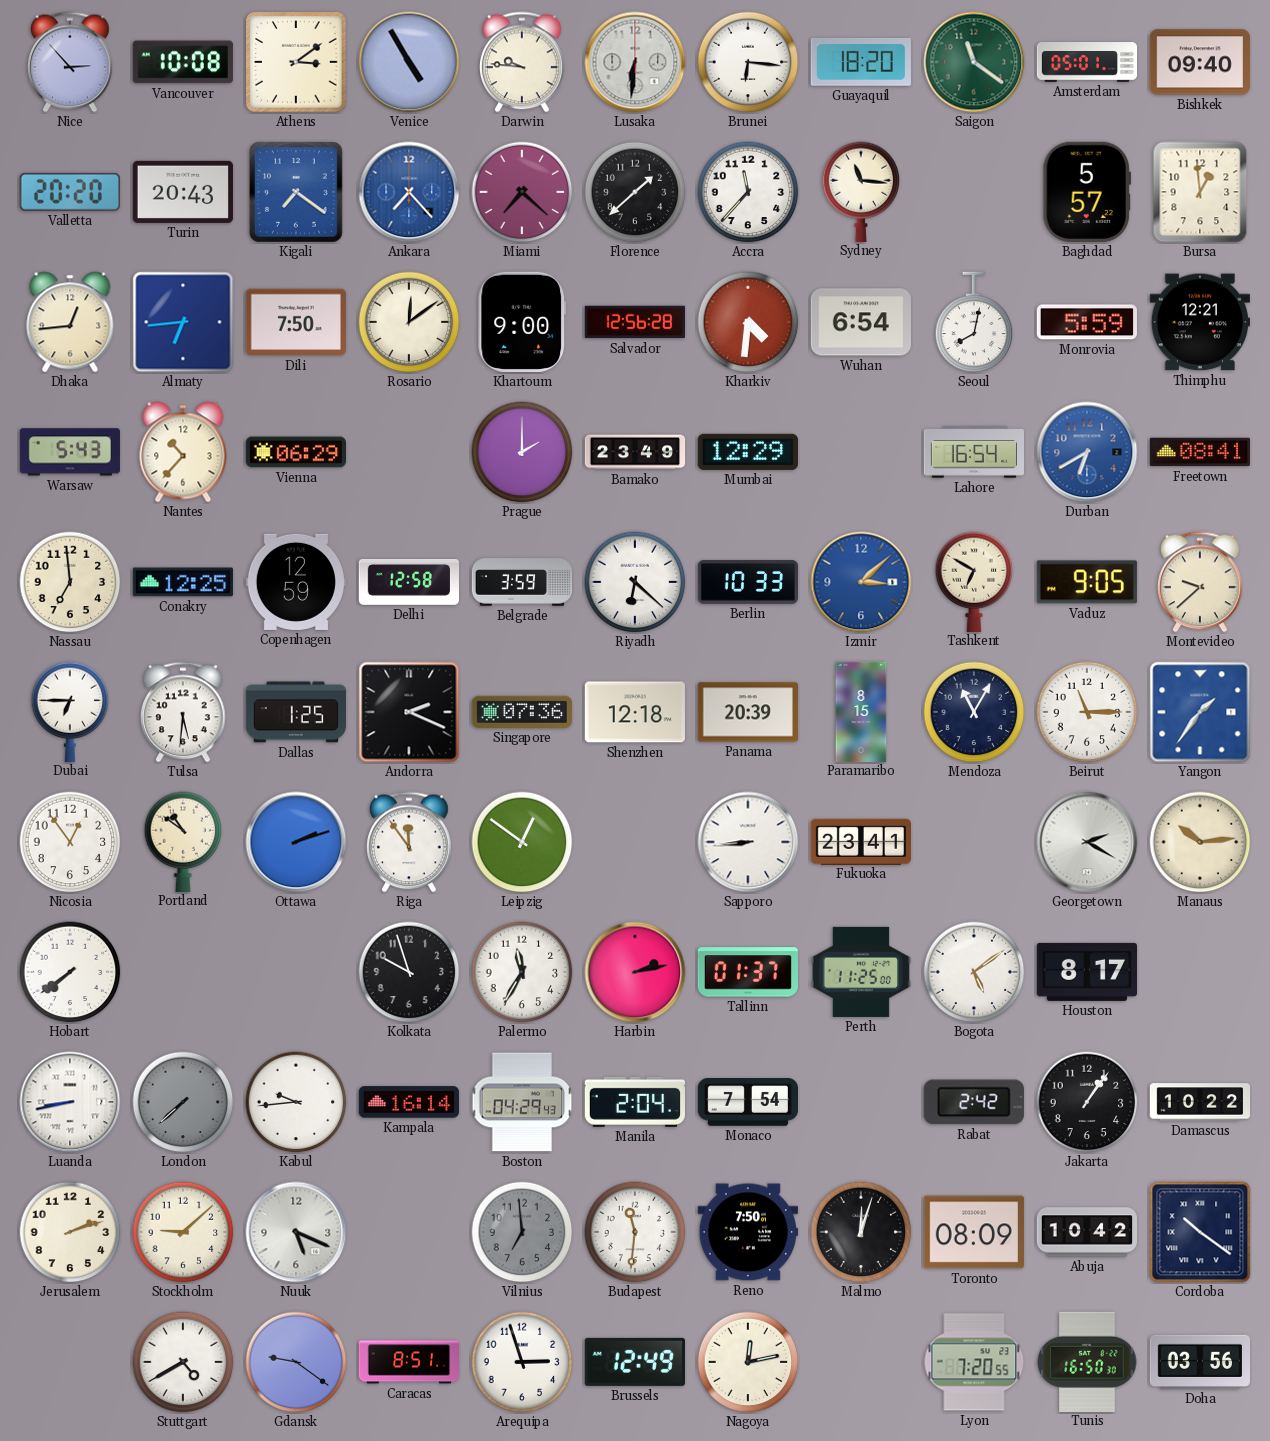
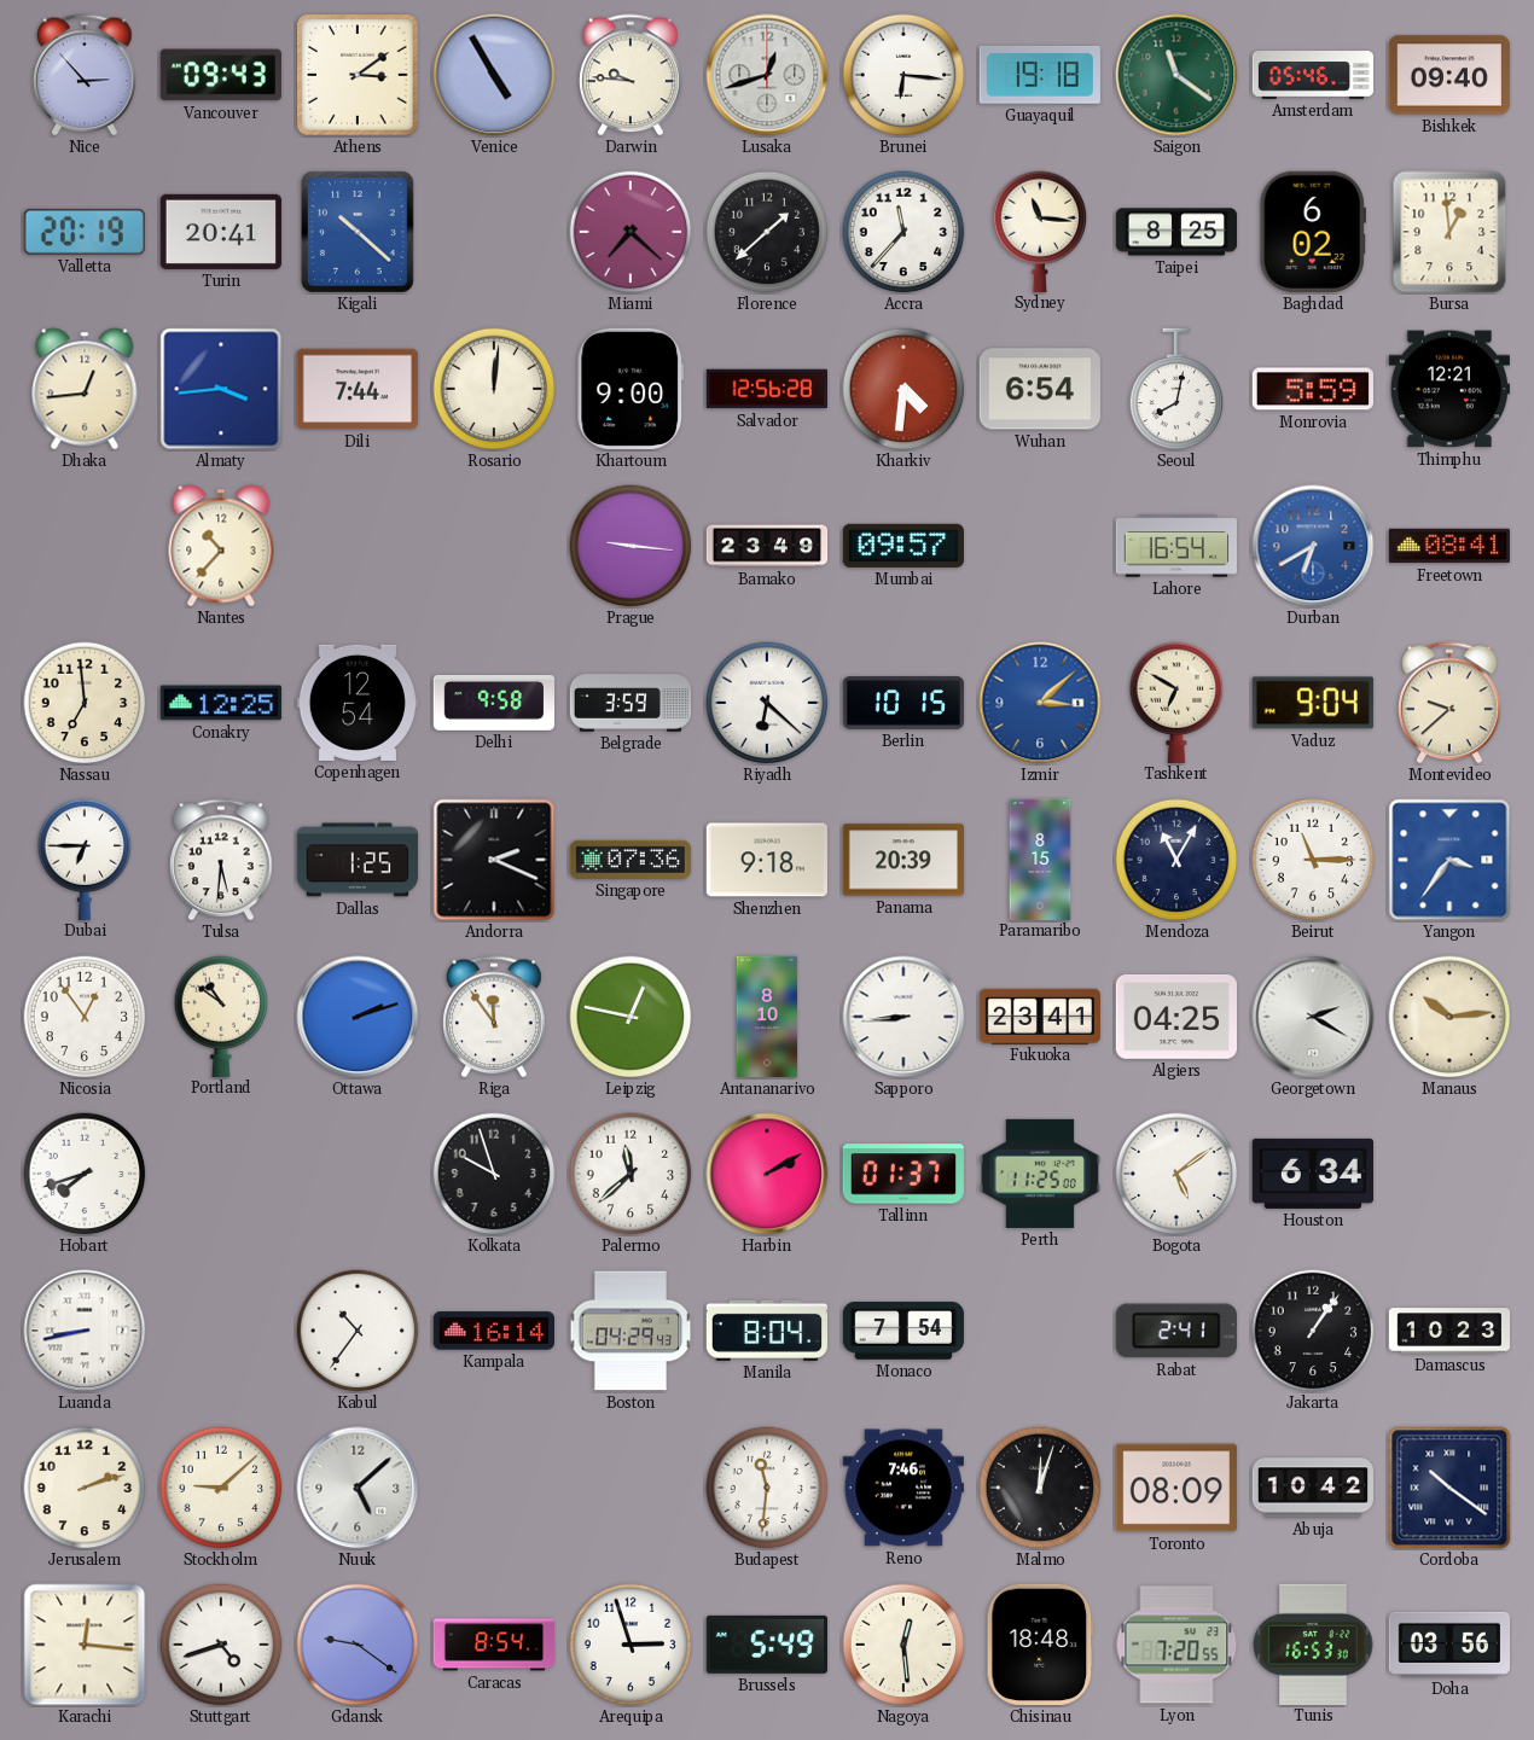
Vancouver: 10:08 -> 09:43 (221, 75)
Lusaka: 6:31 -> 12:42 (767, 75)
Guayaquil: 18:20 -> 19:18 (1040, 75)
Amsterdam: 05:01 -> 05:46 (1313, 75)
Valletta: 20:20 -> 20:19 (85, 232)
Turin: 20:43 -> 20:41 (221, 232)
Kigali: 7:21 -> 10:22 (358, 233)
Ankara: 7:23 -> none (409, 192)
Taipei: none -> 8:25 (1176, 232)
Baghdad: 5:57 -> 6:02 (1312, 232)
Almaty: 6:44 -> 3:44 (221, 389)
Dili: 7:50 -> 7:44 (358, 389)
Rosario: 12:09 -> 12:01 (494, 389)
Warsaw: 5:43 -> none (70, 452)
Vienna: 06:29 -> none (295, 452)
Prague: 2:00 -> 9:16 (631, 546)
Mumbai: 12:29 -> 09:57 (903, 546)
Copenhagen: 12:59 -> 12:54 (358, 703)
Delhi: 12:58 -> 9:58 (493, 704)
Berlin: 10:33 -> 10:15 (902, 703)
Vaduz: 9:05 -> 9:04 (1313, 703)
Shenzhen: 12:18 -> 9:18 (766, 860)
Yangon: 1:36 -> 3:36 (1449, 860)
Leipzig: 12:51 -> 12:47 (631, 1017)
Antananarivo: none -> 8:10 (767, 1017)
Algiers: none -> 04:25 (1175, 1017)
Hobart: 7:39 -> 7:42 (85, 1174)
Palermo: 11:35 -> 11:38 (631, 1174)
Harbin: 2:13 -> 2:10 (767, 1174)
Houston: 8:17 -> 6:34 (1312, 1174)
London: 7:38 -> none (183, 1102)
Kabul: 9:44 -> 10:36 (358, 1331)
Manila: 2:04 -> 8:04 (767, 1331)
Rabat: 2:42 -> 2:41 (1176, 1331)
Damascus: 10:22 -> 10:23 (1448, 1331)
Nuuk: 5:19 -> 5:08 (358, 1488)
Vilnius: 6:59 -> none (522, 1232)
Reno: 7:50 -> 7:46 (902, 1488)
Karachi: none -> 12:16 (85, 1645)
Stuttgart: 4:40 -> 4:42 (221, 1645)
Caracas: 8:51 -> 8:54 (493, 1645)
Brussels: 12:49 -> 5:49 (767, 1645)
Nagoya: 12:13 -> 12:29 (903, 1645)
Chisinau: none -> 18:48 (1039, 1645)
Tunis: 16:50 -> 16:53 (1313, 1643)
